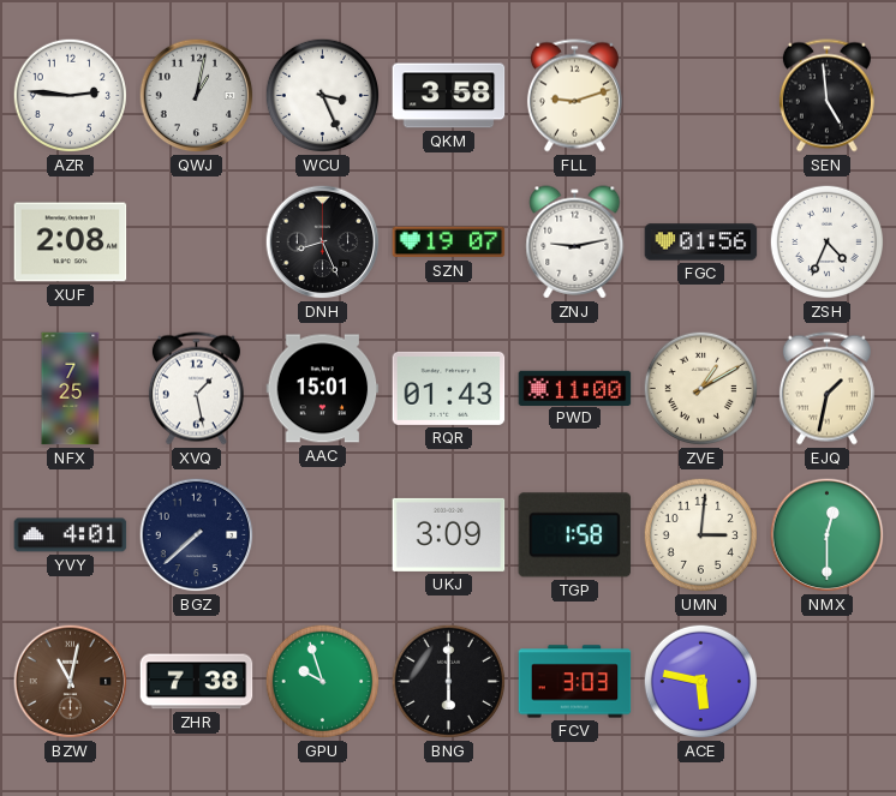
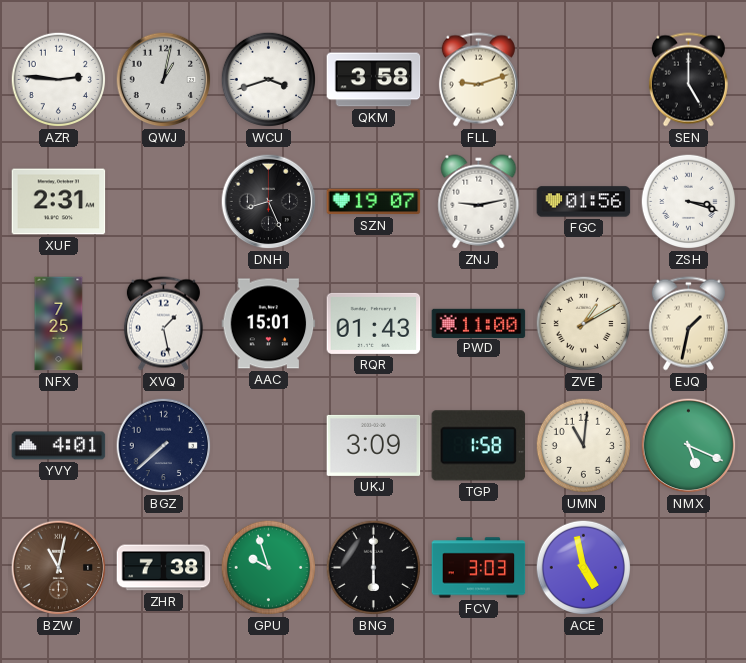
WCU: 3:26 -> 3:42 (269, 80)
SEN: 4:59 -> 5:00 (688, 80)
XUF: 2:08 -> 2:31 (59, 202)
ZSH: 4:34 -> 3:18 (689, 202)
UMN: 3:01 -> 11:01 (584, 446)
NMX: 12:30 -> 5:19 (689, 446)
ACE: 5:47 -> 4:58 (584, 568)
